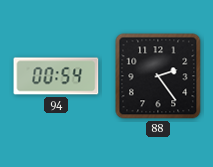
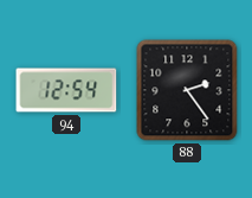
94: 00:54 -> 12:54 (66, 90)
